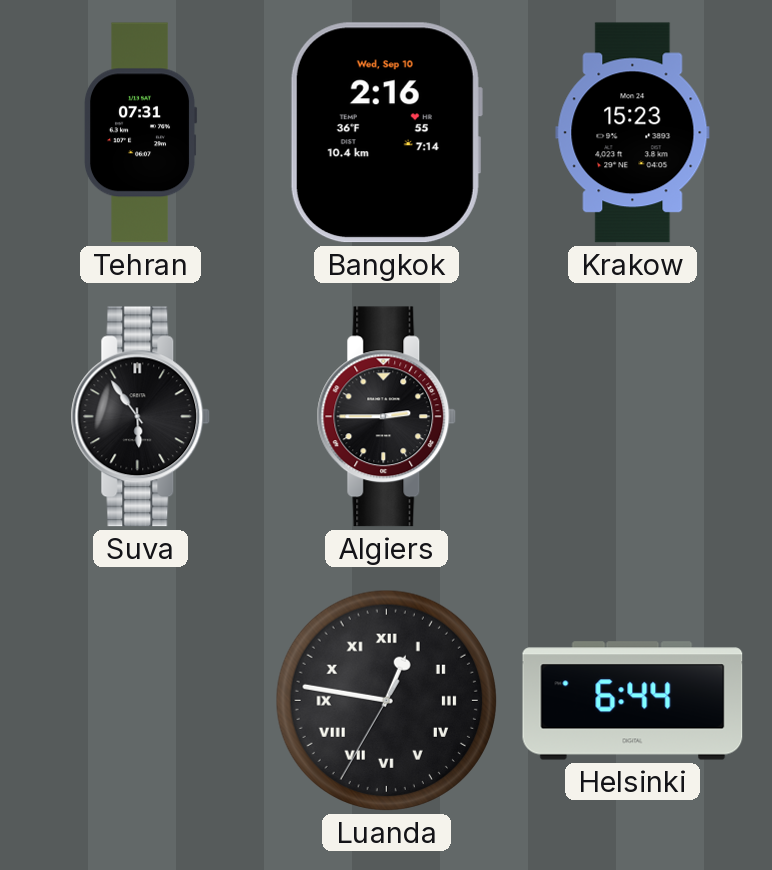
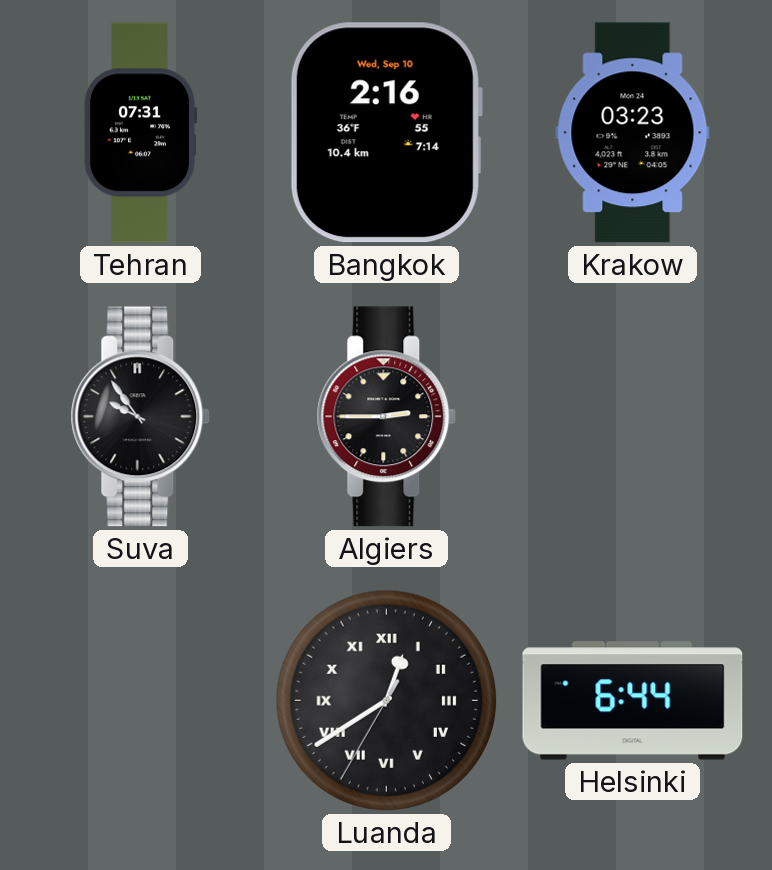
Krakow: 15:23 -> 03:23 (633, 133)
Suva: 5:54 -> 9:54 (141, 417)
Luanda: 12:46 -> 12:39 (386, 700)
